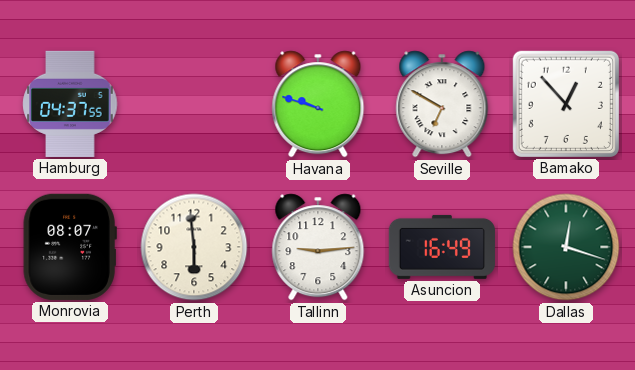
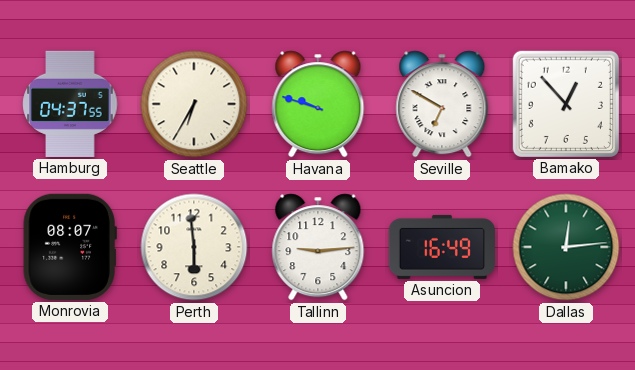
Seattle: none -> 6:35 (194, 104)
Dallas: 12:18 -> 12:14 (566, 247)
